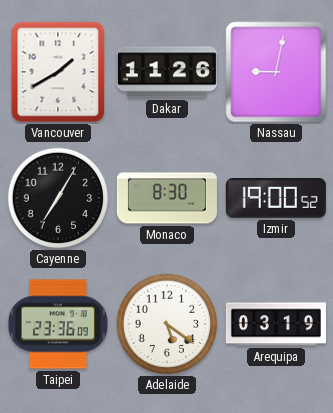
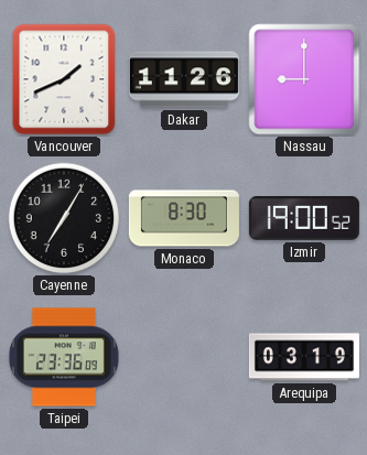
Vancouver: 1:40 -> 1:41 (64, 79)
Nassau: 9:02 -> 9:00 (304, 79)
Adelaide: 5:21 -> none (167, 324)
